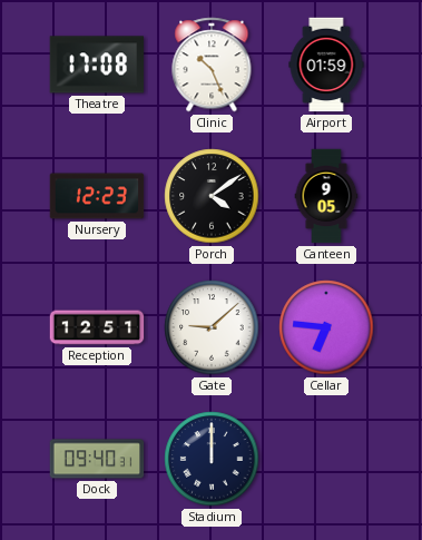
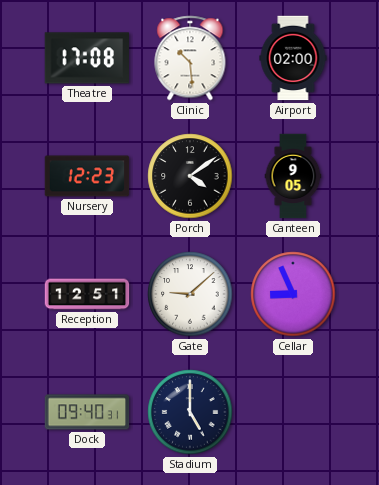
Clinic: 10:26 -> 10:29 (190, 58)
Airport: 01:59 -> 02:00 (293, 58)
Cellar: 6:46 -> 8:56 (293, 294)
Stadium: 12:00 -> 5:00 (190, 412)
